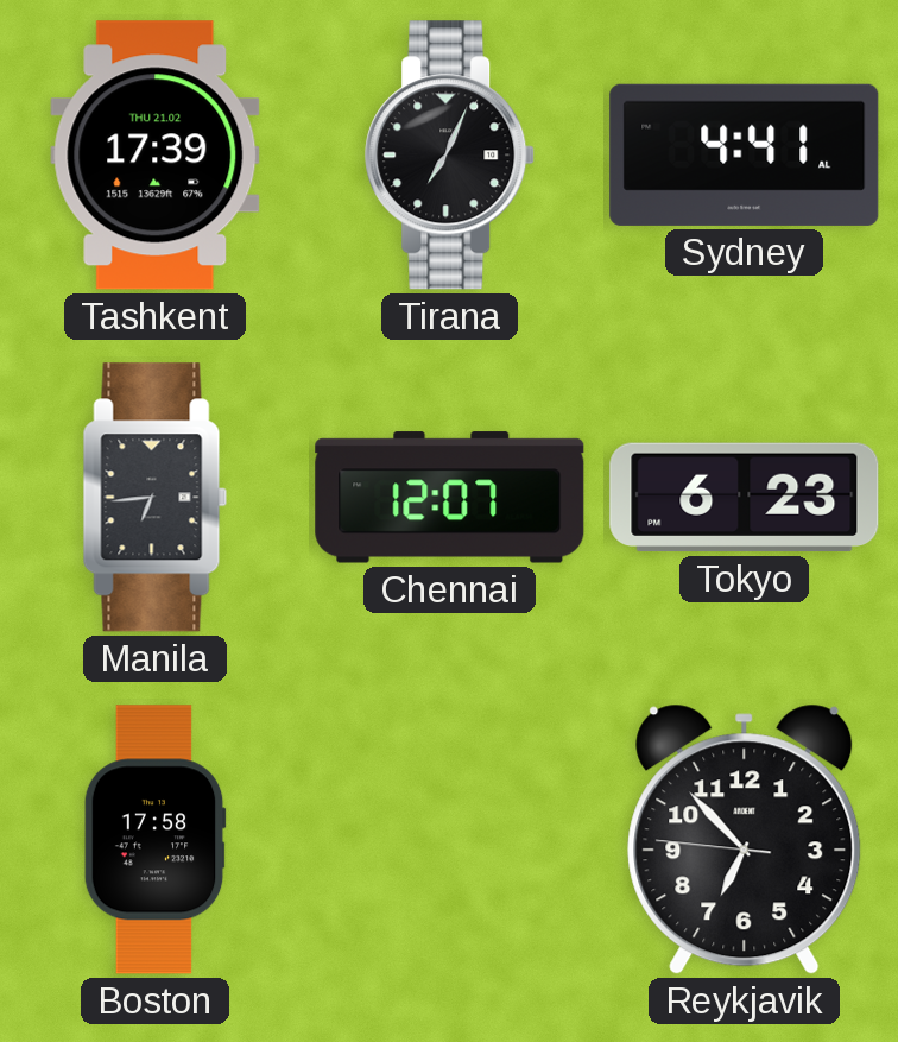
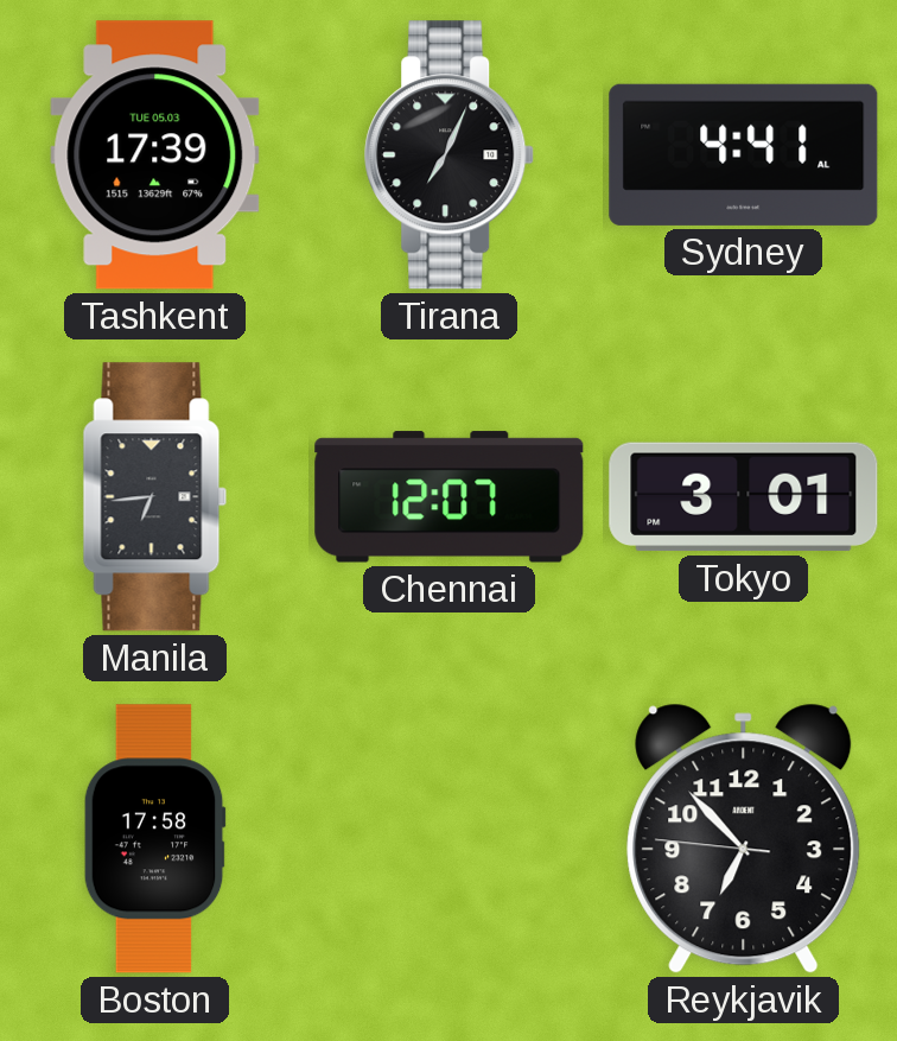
Tashkent date: THU 21.02 -> TUE 05.03 (155, 155)
Tokyo: 6:23 -> 3:01 (744, 497)
